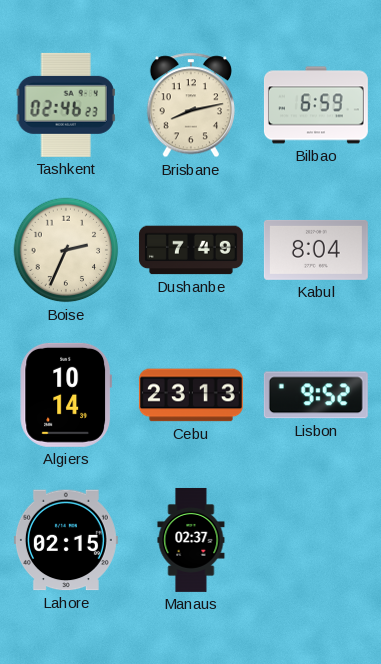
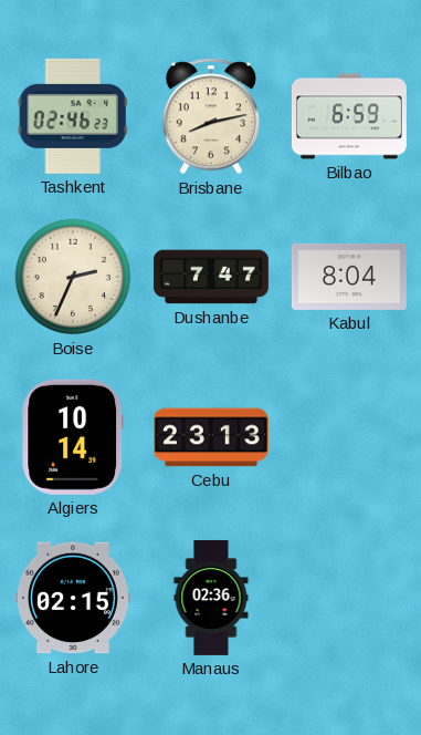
Dushanbe: 7:49 -> 7:47 (211, 277)
Lisbon: 9:52 -> none (316, 395)
Manaus: 02:37 -> 02:36 (211, 598)
